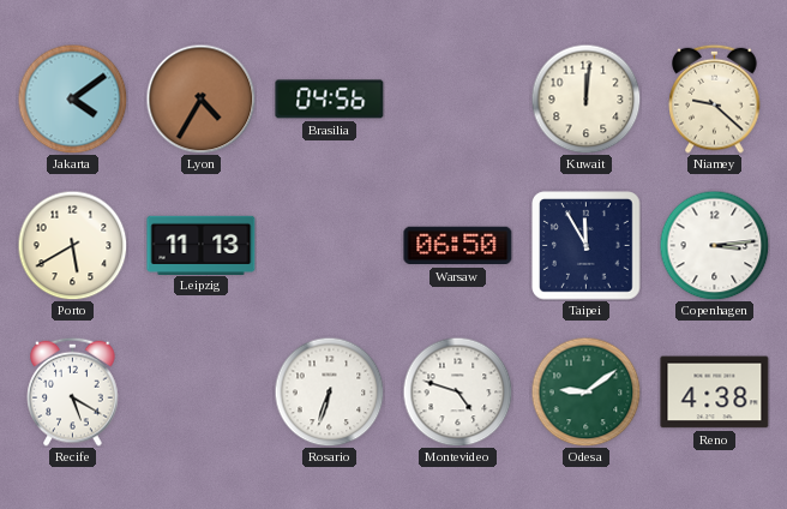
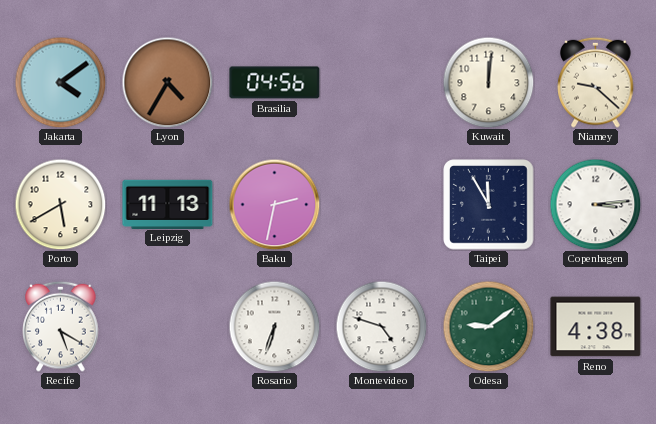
Baku: none -> 2:32 (274, 204)
Warsaw: 06:50 -> none (458, 246)
